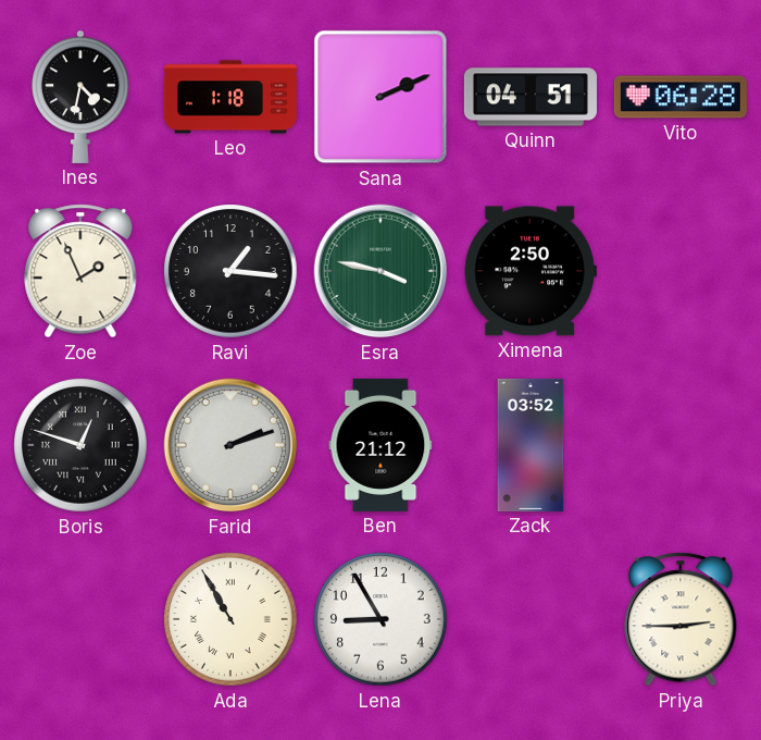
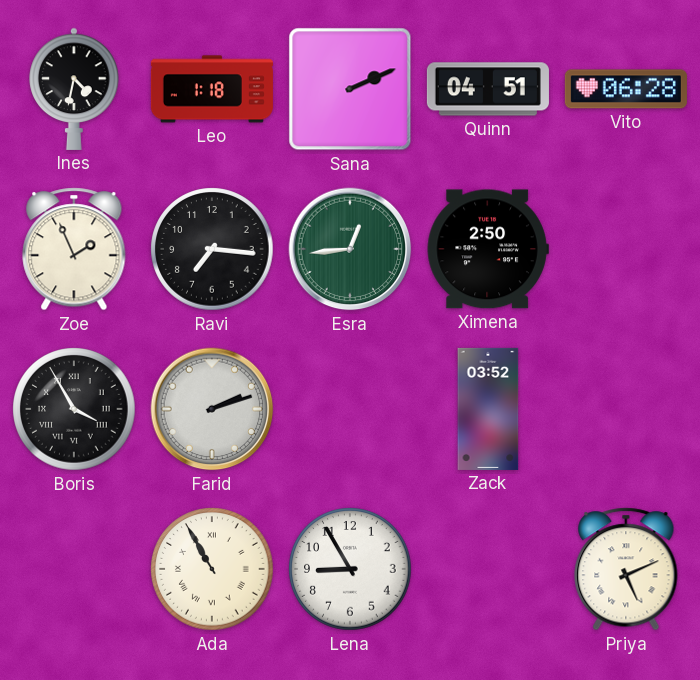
Ravi: 1:16 -> 7:16 (212, 249)
Esra: 3:47 -> 12:44 (350, 249)
Boris: 12:48 -> 3:55 (74, 409)
Ben: 21:12 -> none (380, 445)
Priya: 2:45 -> 5:11 (626, 569)
